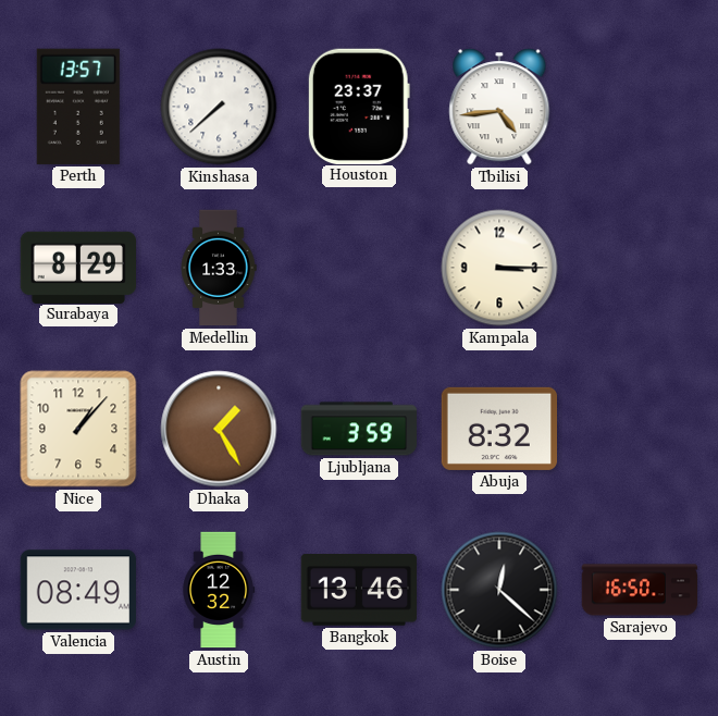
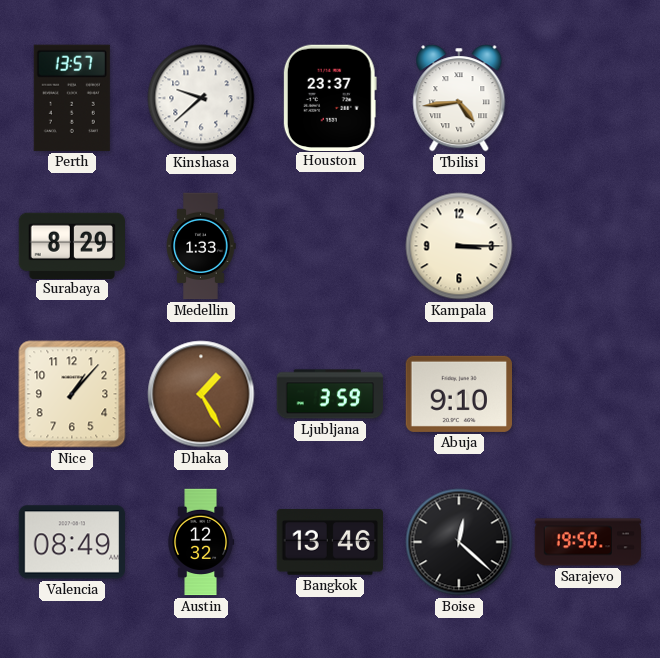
Kinshasa: 7:38 -> 9:38 (201, 98)
Abuja: 8:32 -> 9:10 (458, 394)
Sarajevo: 16:50 -> 19:50 (588, 542)
